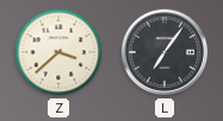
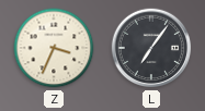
Z: 3:38 -> 3:34 (54, 48)
